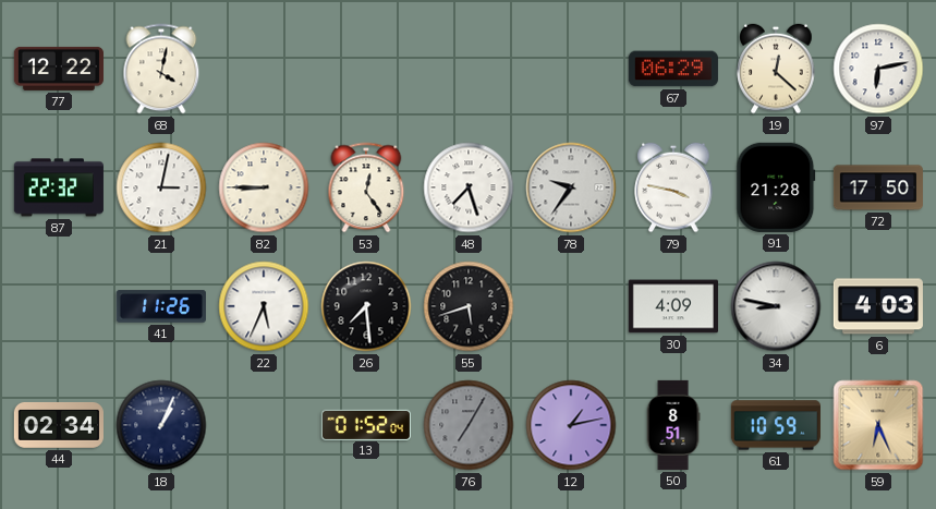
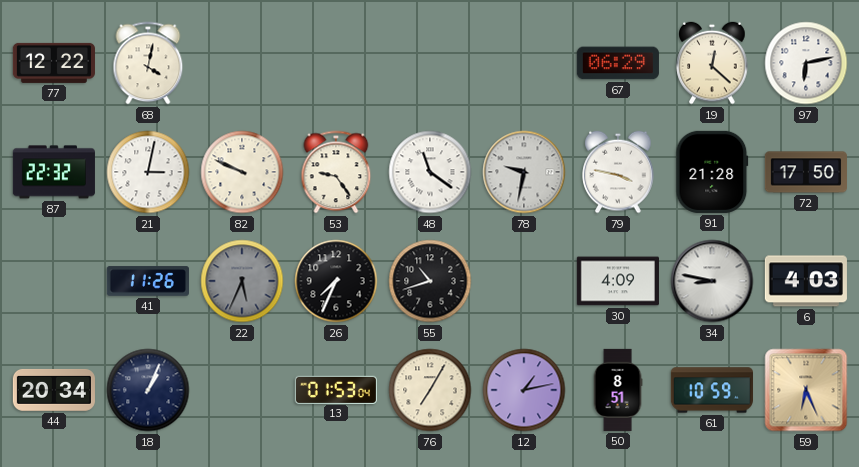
82: 8:45 -> 9:49 (242, 172)
53: 12:24 -> 9:24 (336, 172)
48: 7:27 -> 11:21 (430, 172)
78: 9:36 -> 9:32 (524, 172)
22 dial: white -> grey (242, 281)
26: 7:29 -> 7:34 (336, 281)
55: 5:42 -> 10:42 (430, 281)
44: 02:34 -> 20:34 (54, 390)
13: 01:52 -> 01:53 (336, 389)
76 dial: grey -> cream (430, 390)
